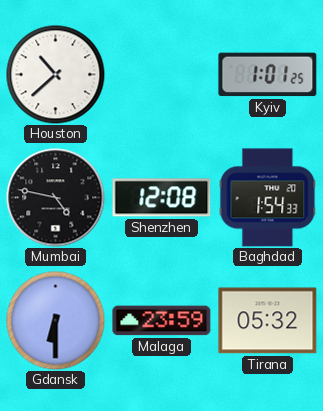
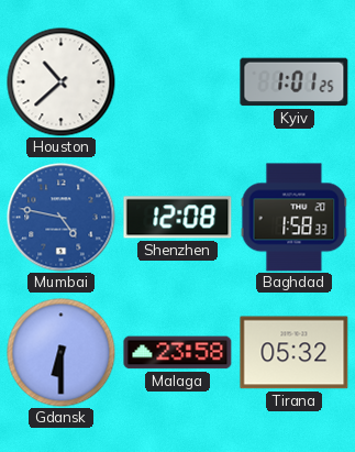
Mumbai dial: black -> blue (62, 218)
Baghdad: 1:54 -> 1:58 (295, 218)
Malaga: 23:59 -> 23:58 (178, 353)
